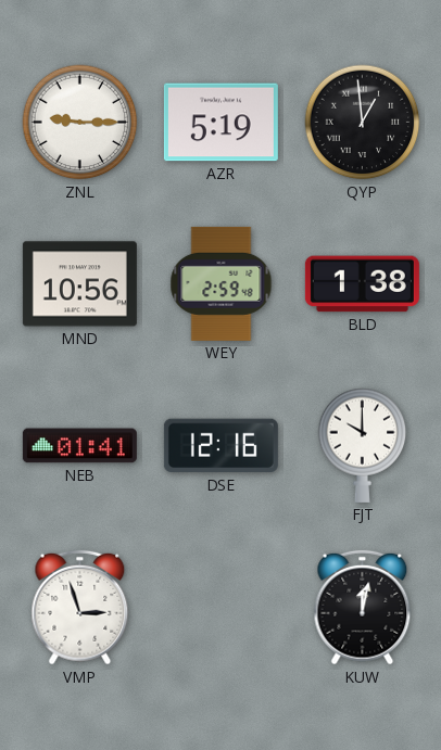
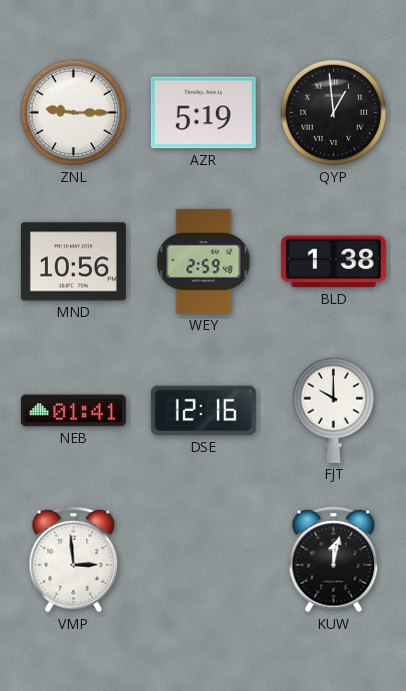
VMP: 2:57 -> 2:59 (74, 560)
